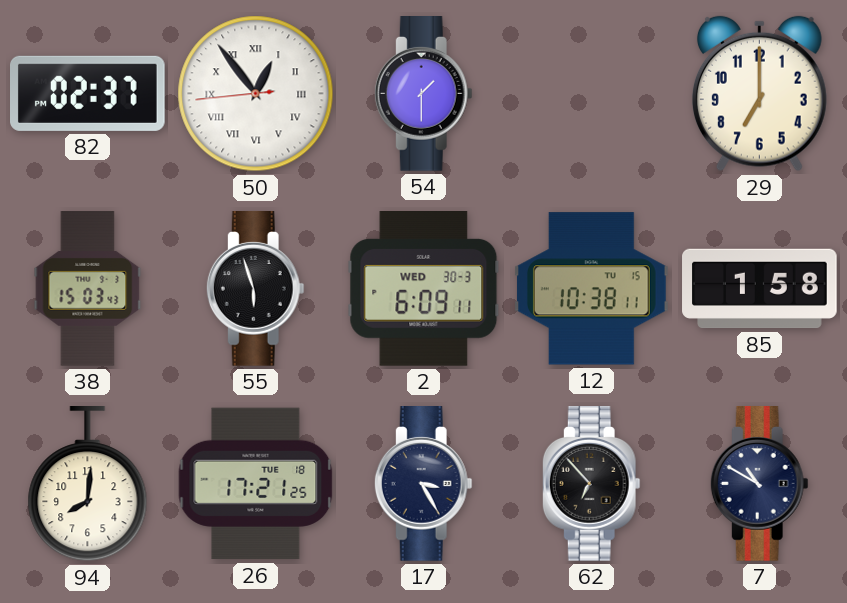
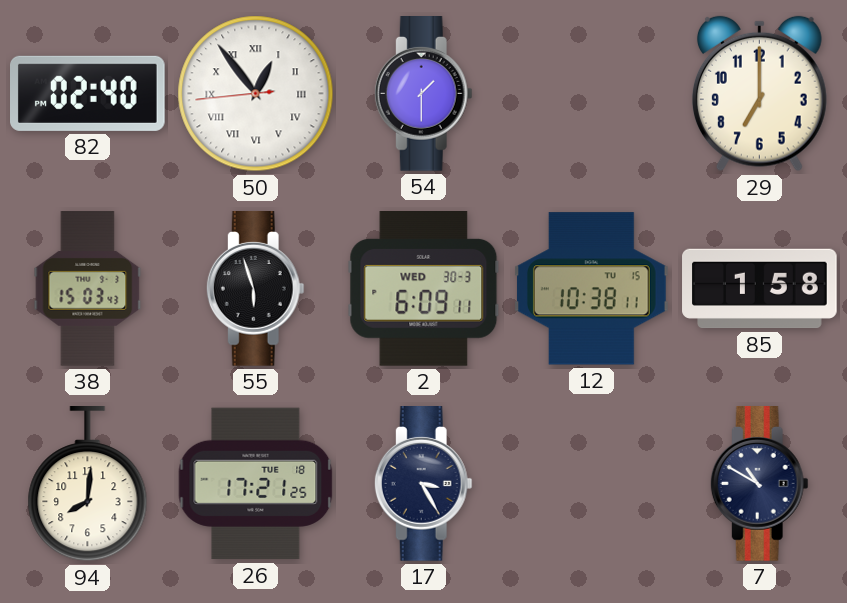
82: 02:37 -> 02:40 (88, 93)
62: 6:53 -> none (591, 484)
